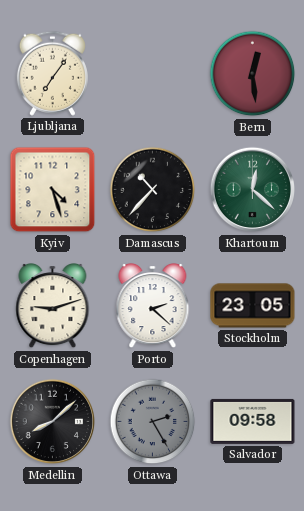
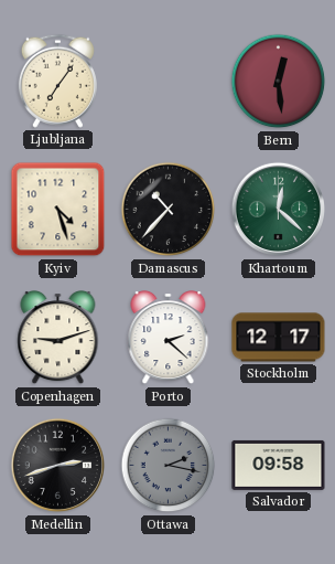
Stockholm: 23:05 -> 12:17 (279, 338)
Medellin: 8:08 -> 2:42 (58, 466)
Ottawa: 2:25 -> 2:17 (169, 466)
